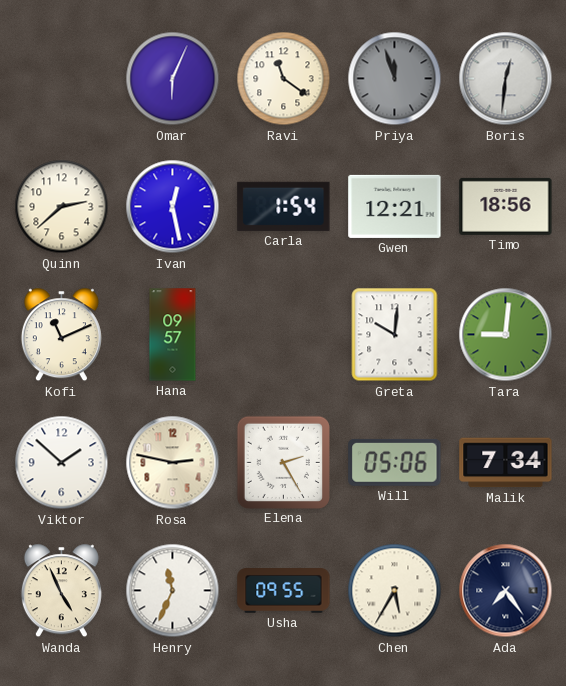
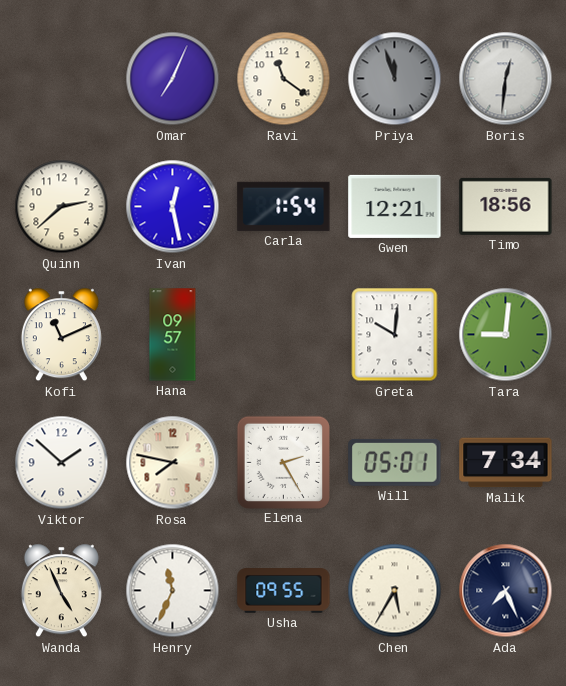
Omar: 6:04 -> 7:04 (173, 79)
Rosa: 2:47 -> 7:47 (173, 463)
Will: 05:06 -> 05:01 (395, 462)
Ada: 7:24 -> 7:26 (506, 591)
